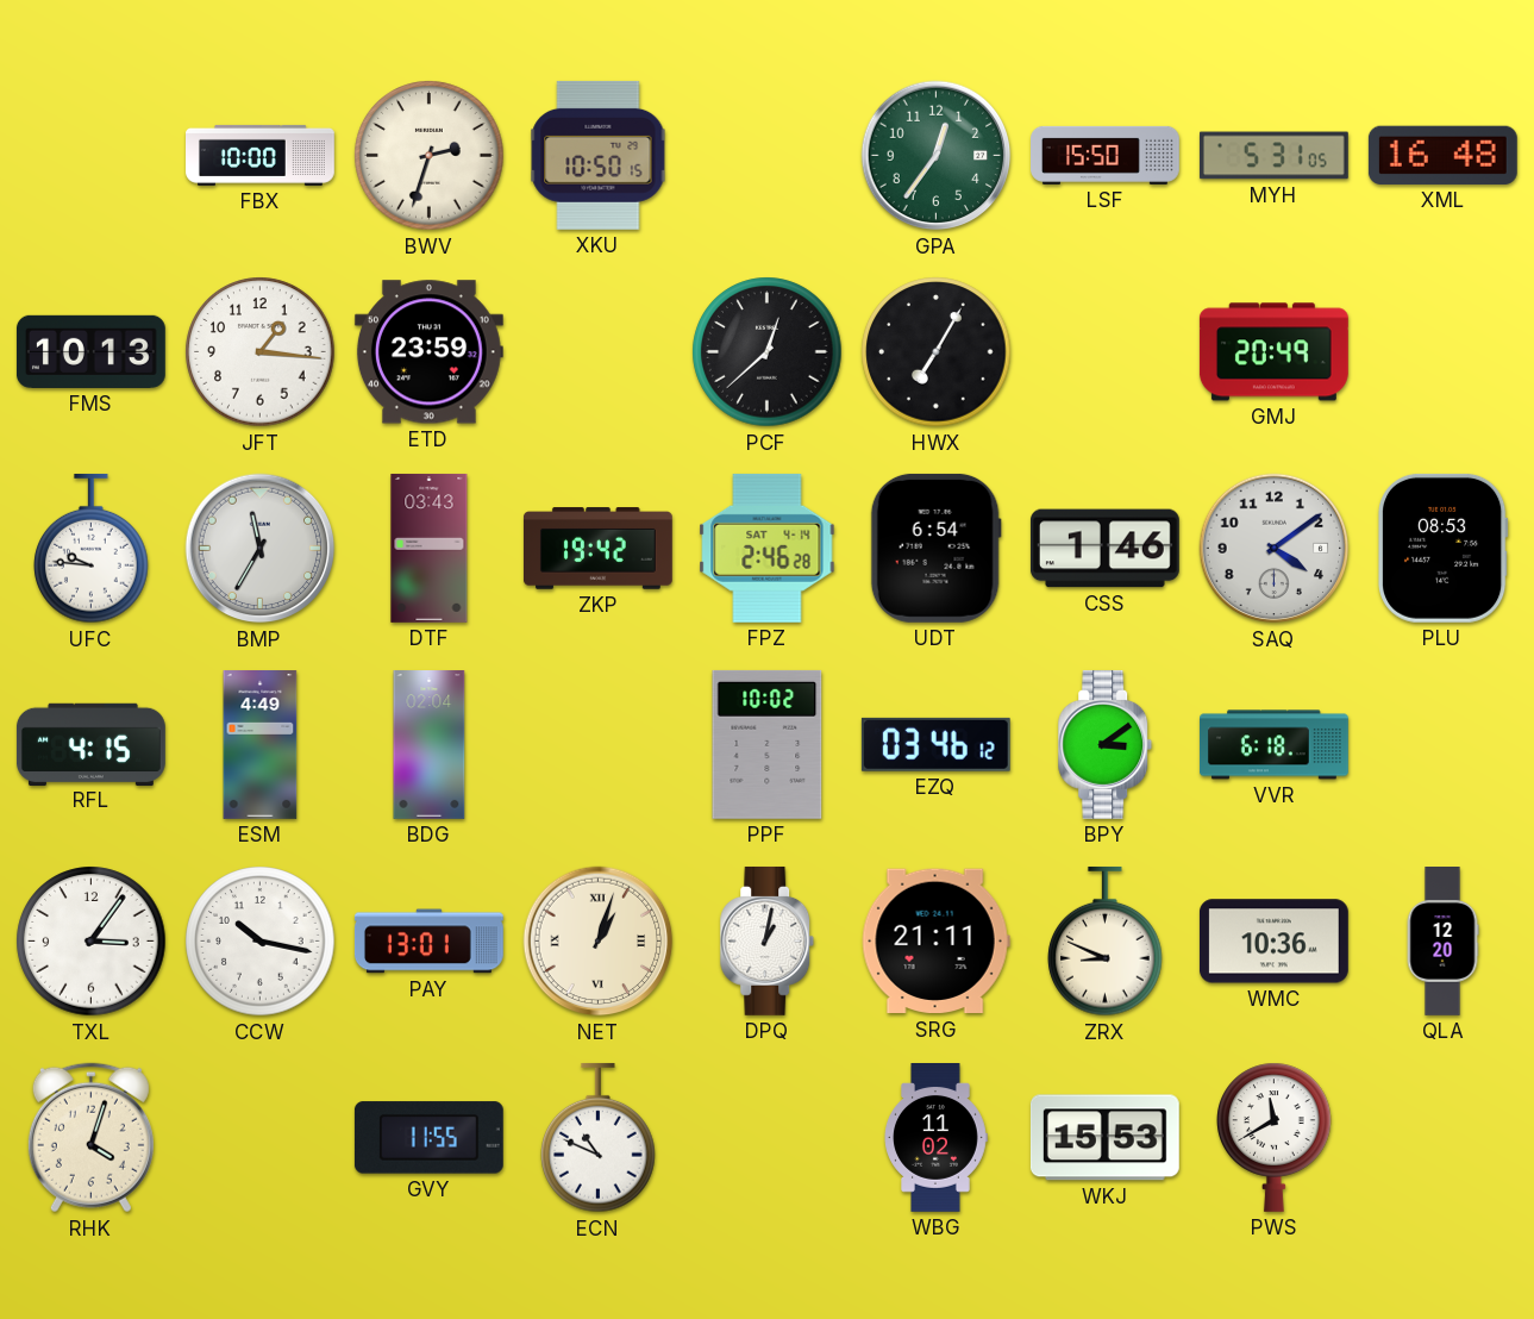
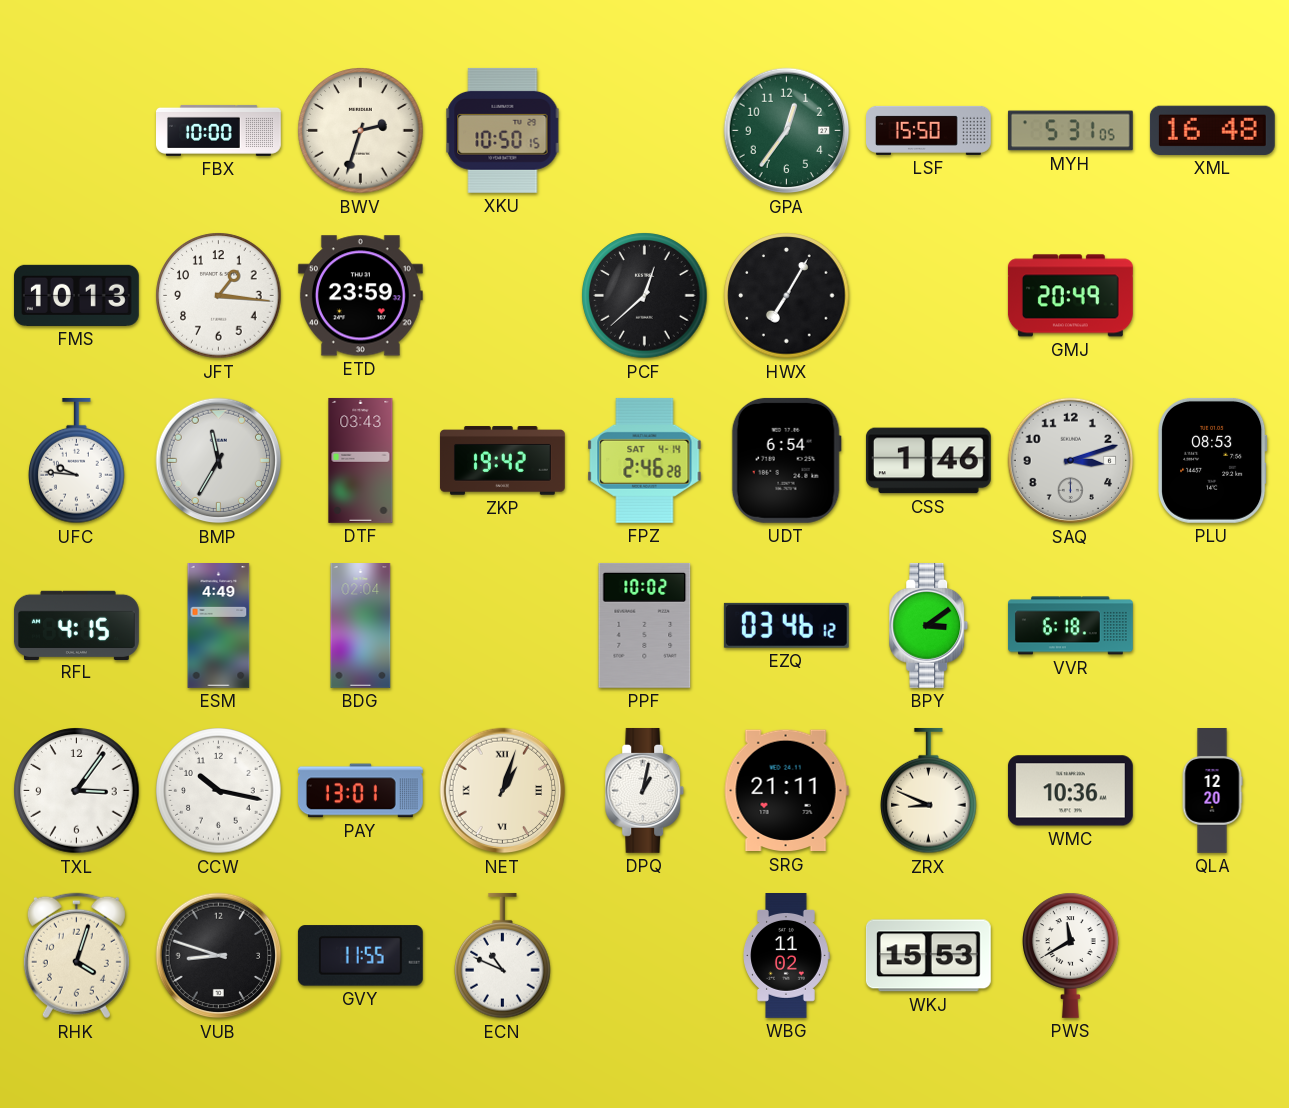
SAQ: 4:09 -> 3:12 (1071, 461)
VUB: none -> 8:48 (219, 956)
